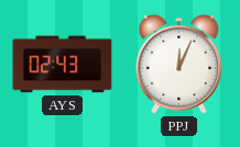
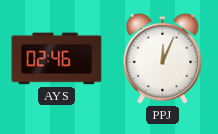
AYS: 02:43 -> 02:46 (57, 59)
